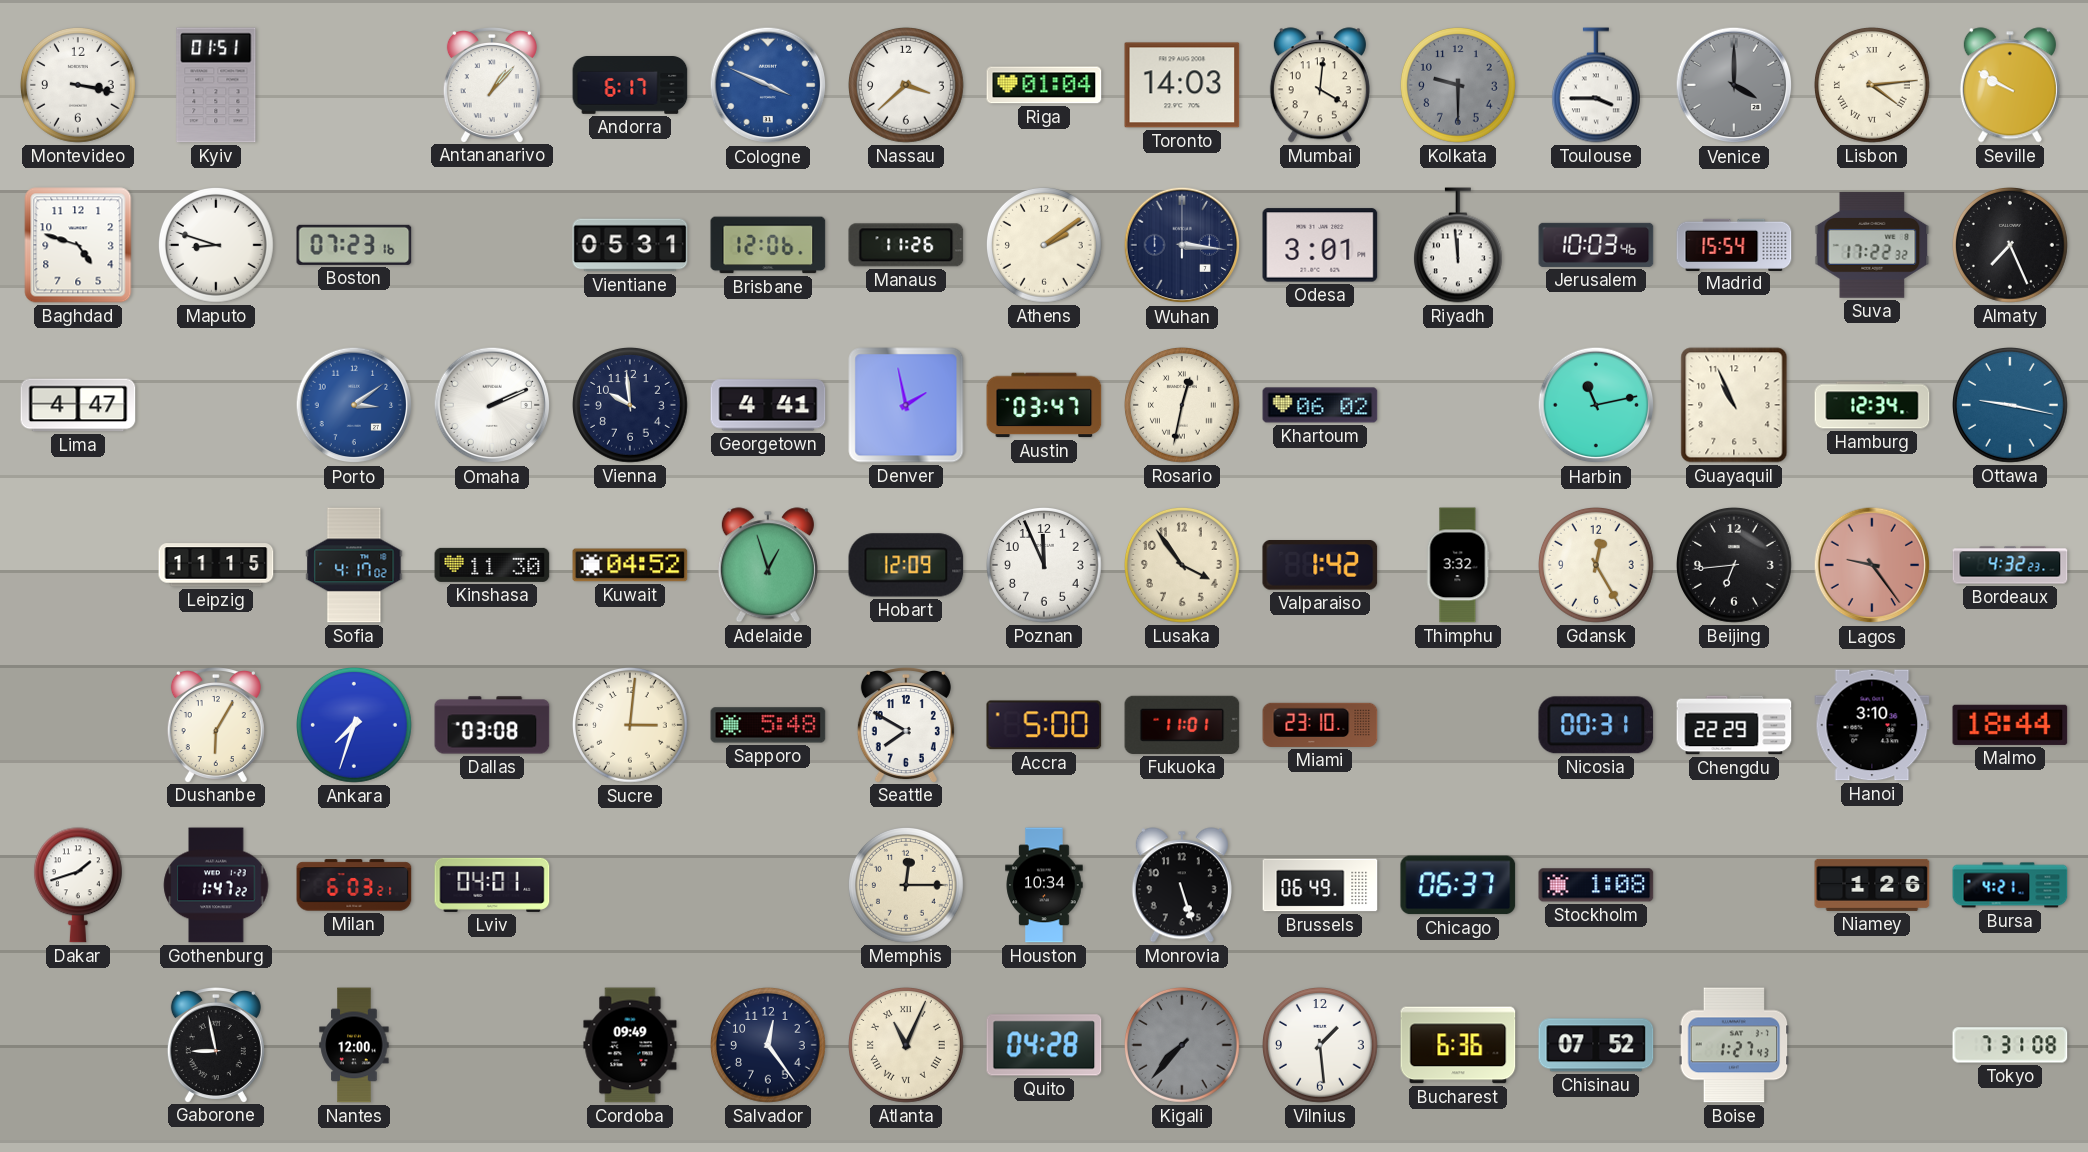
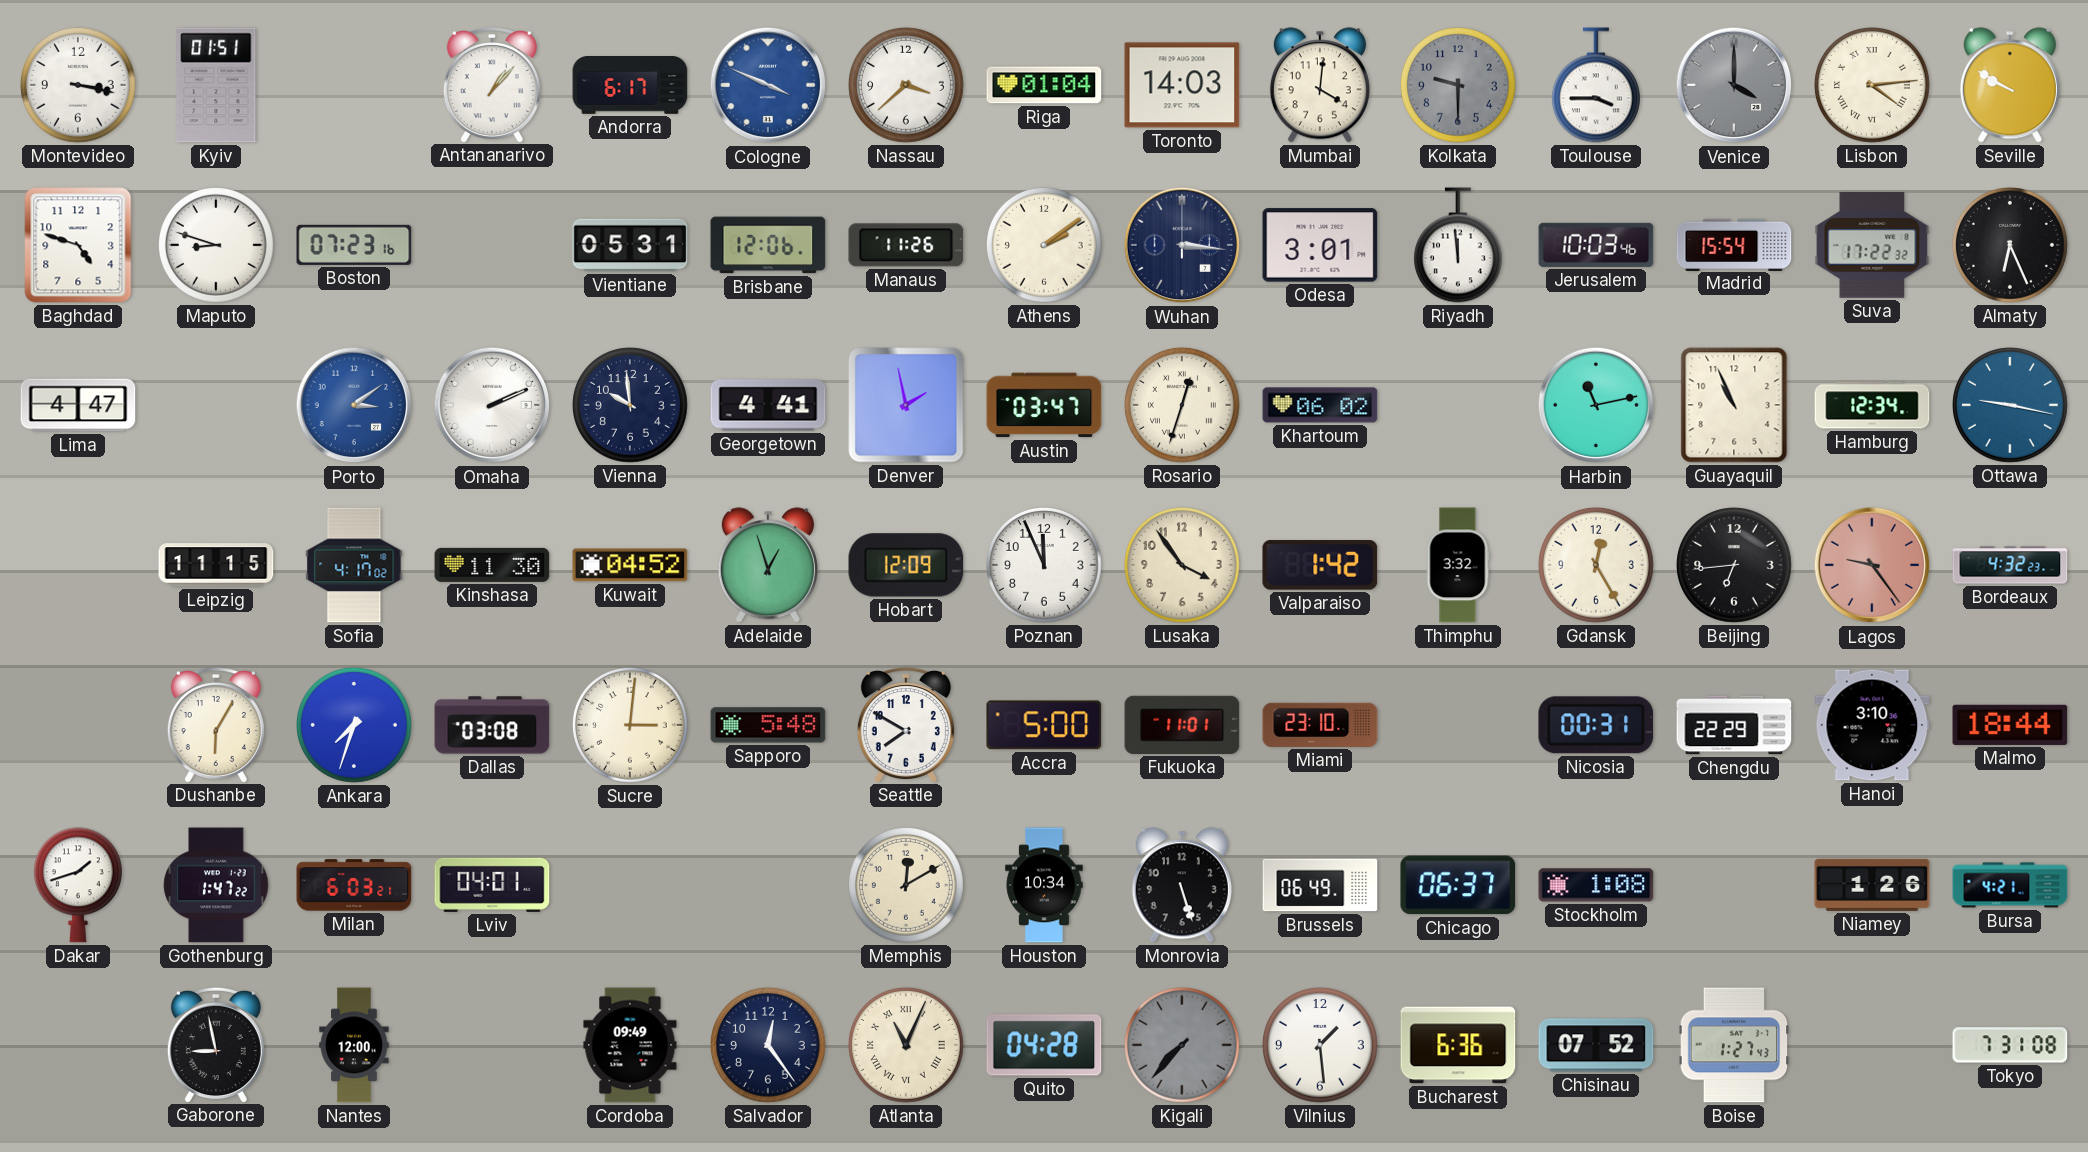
Almaty: 7:26 -> 6:26 (2011, 246)
Rosario: 12:32 -> 12:33 (1183, 406)
Memphis: 12:15 -> 12:10 (907, 886)
